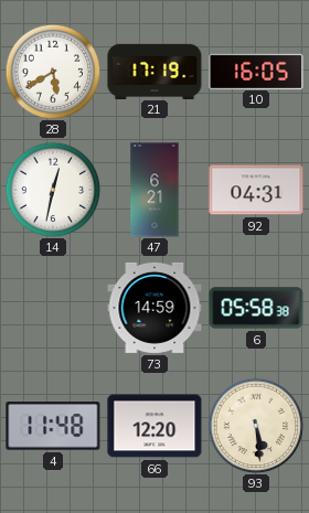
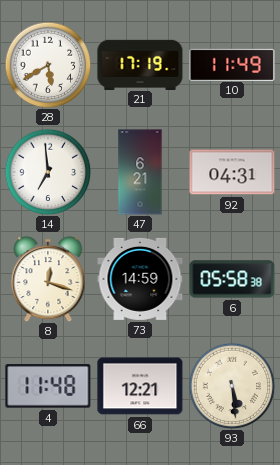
10: 16:05 -> 11:49 (232, 64)
14: 12:32 -> 6:59 (48, 172)
8: none -> 12:18 (48, 279)
66: 12:20 -> 12:21 (140, 386)
